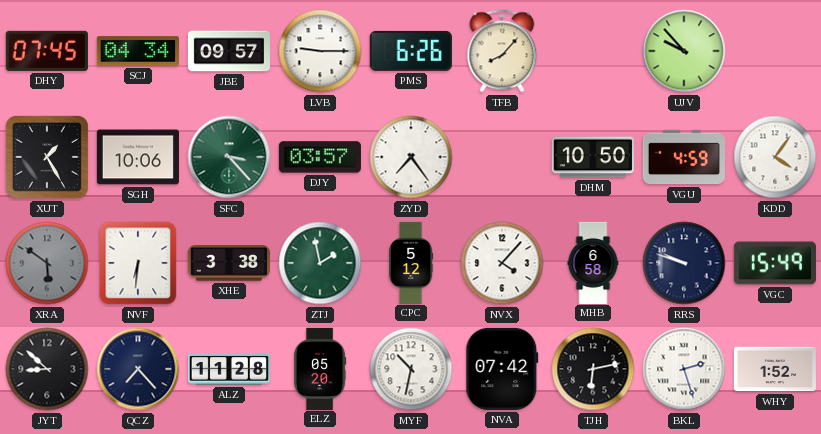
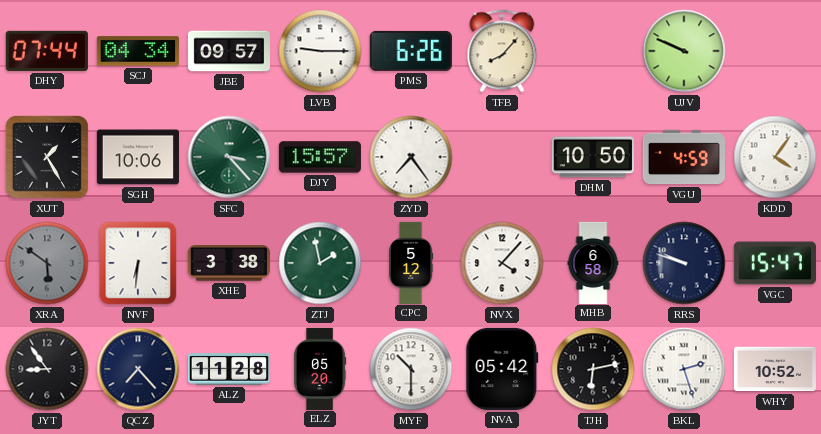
DHY: 07:45 -> 07:44 (47, 51)
UJV: 9:53 -> 9:49 (684, 51)
DJY: 03:57 -> 15:57 (320, 157)
VGC: 15:49 -> 15:47 (775, 263)
JYT: 8:52 -> 8:54 (47, 369)
MYF: 10:32 -> 10:30 (411, 369)
NVA: 07:42 -> 05:42 (502, 369)
WHY: 1:52 -> 10:52 (775, 369)
